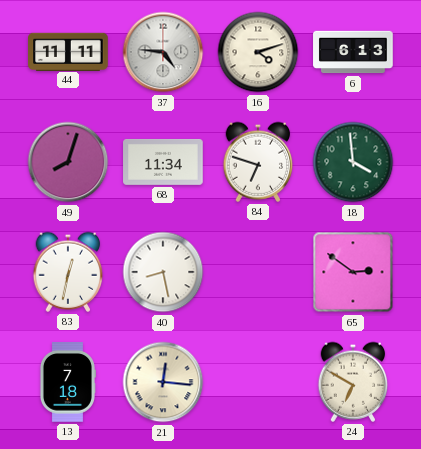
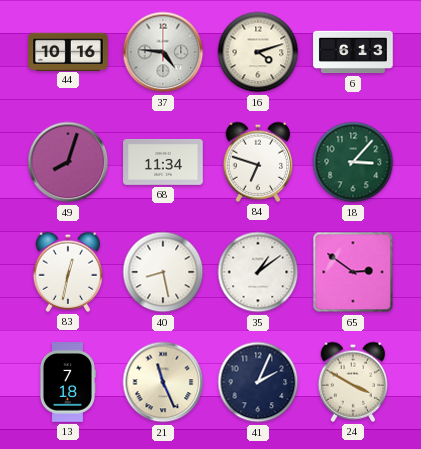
44: 11:11 -> 10:16 (68, 51)
18: 3:59 -> 3:07 (353, 162)
35: none -> 1:09 (258, 272)
21: 12:16 -> 11:26 (163, 382)
41: none -> 2:04 (258, 382)
24: 6:50 -> 3:50 (353, 382)
